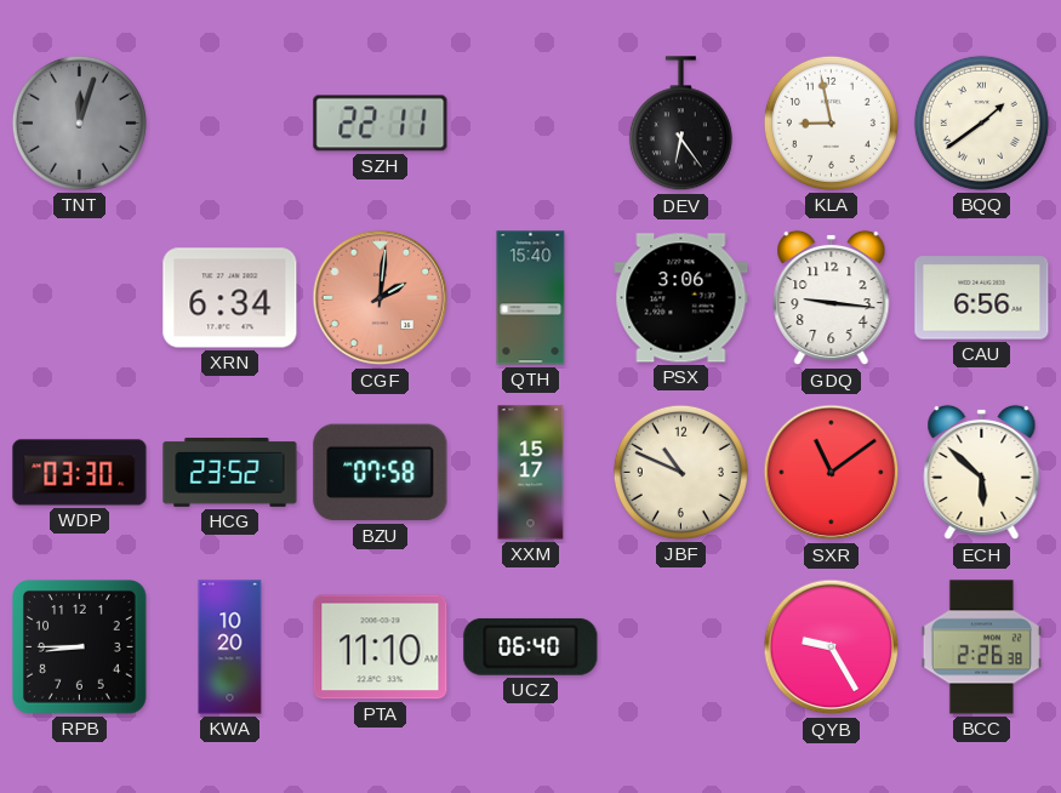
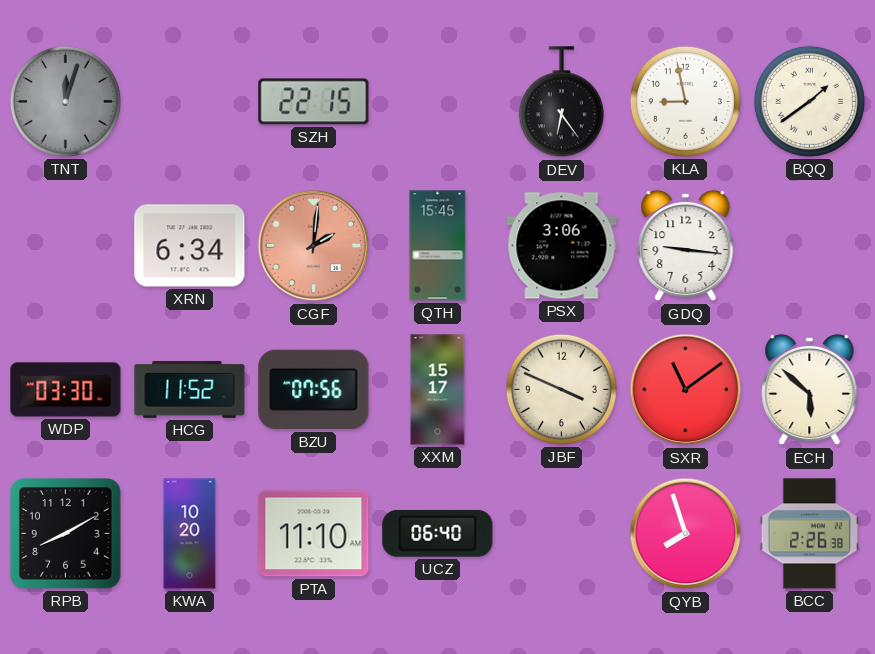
SZH: 22:11 -> 22:15 (314, 102)
QTH: 15:40 -> 15:45 (438, 246)
CAU: 6:56 -> none (982, 298)
HCG: 23:52 -> 11:52 (190, 390)
BZU: 07:58 -> 07:56 (314, 390)
JBF: 10:49 -> 3:49 (561, 389)
RPB: 8:45 -> 8:10 (66, 534)
QYB: 9:25 -> 7:57 (686, 534)
